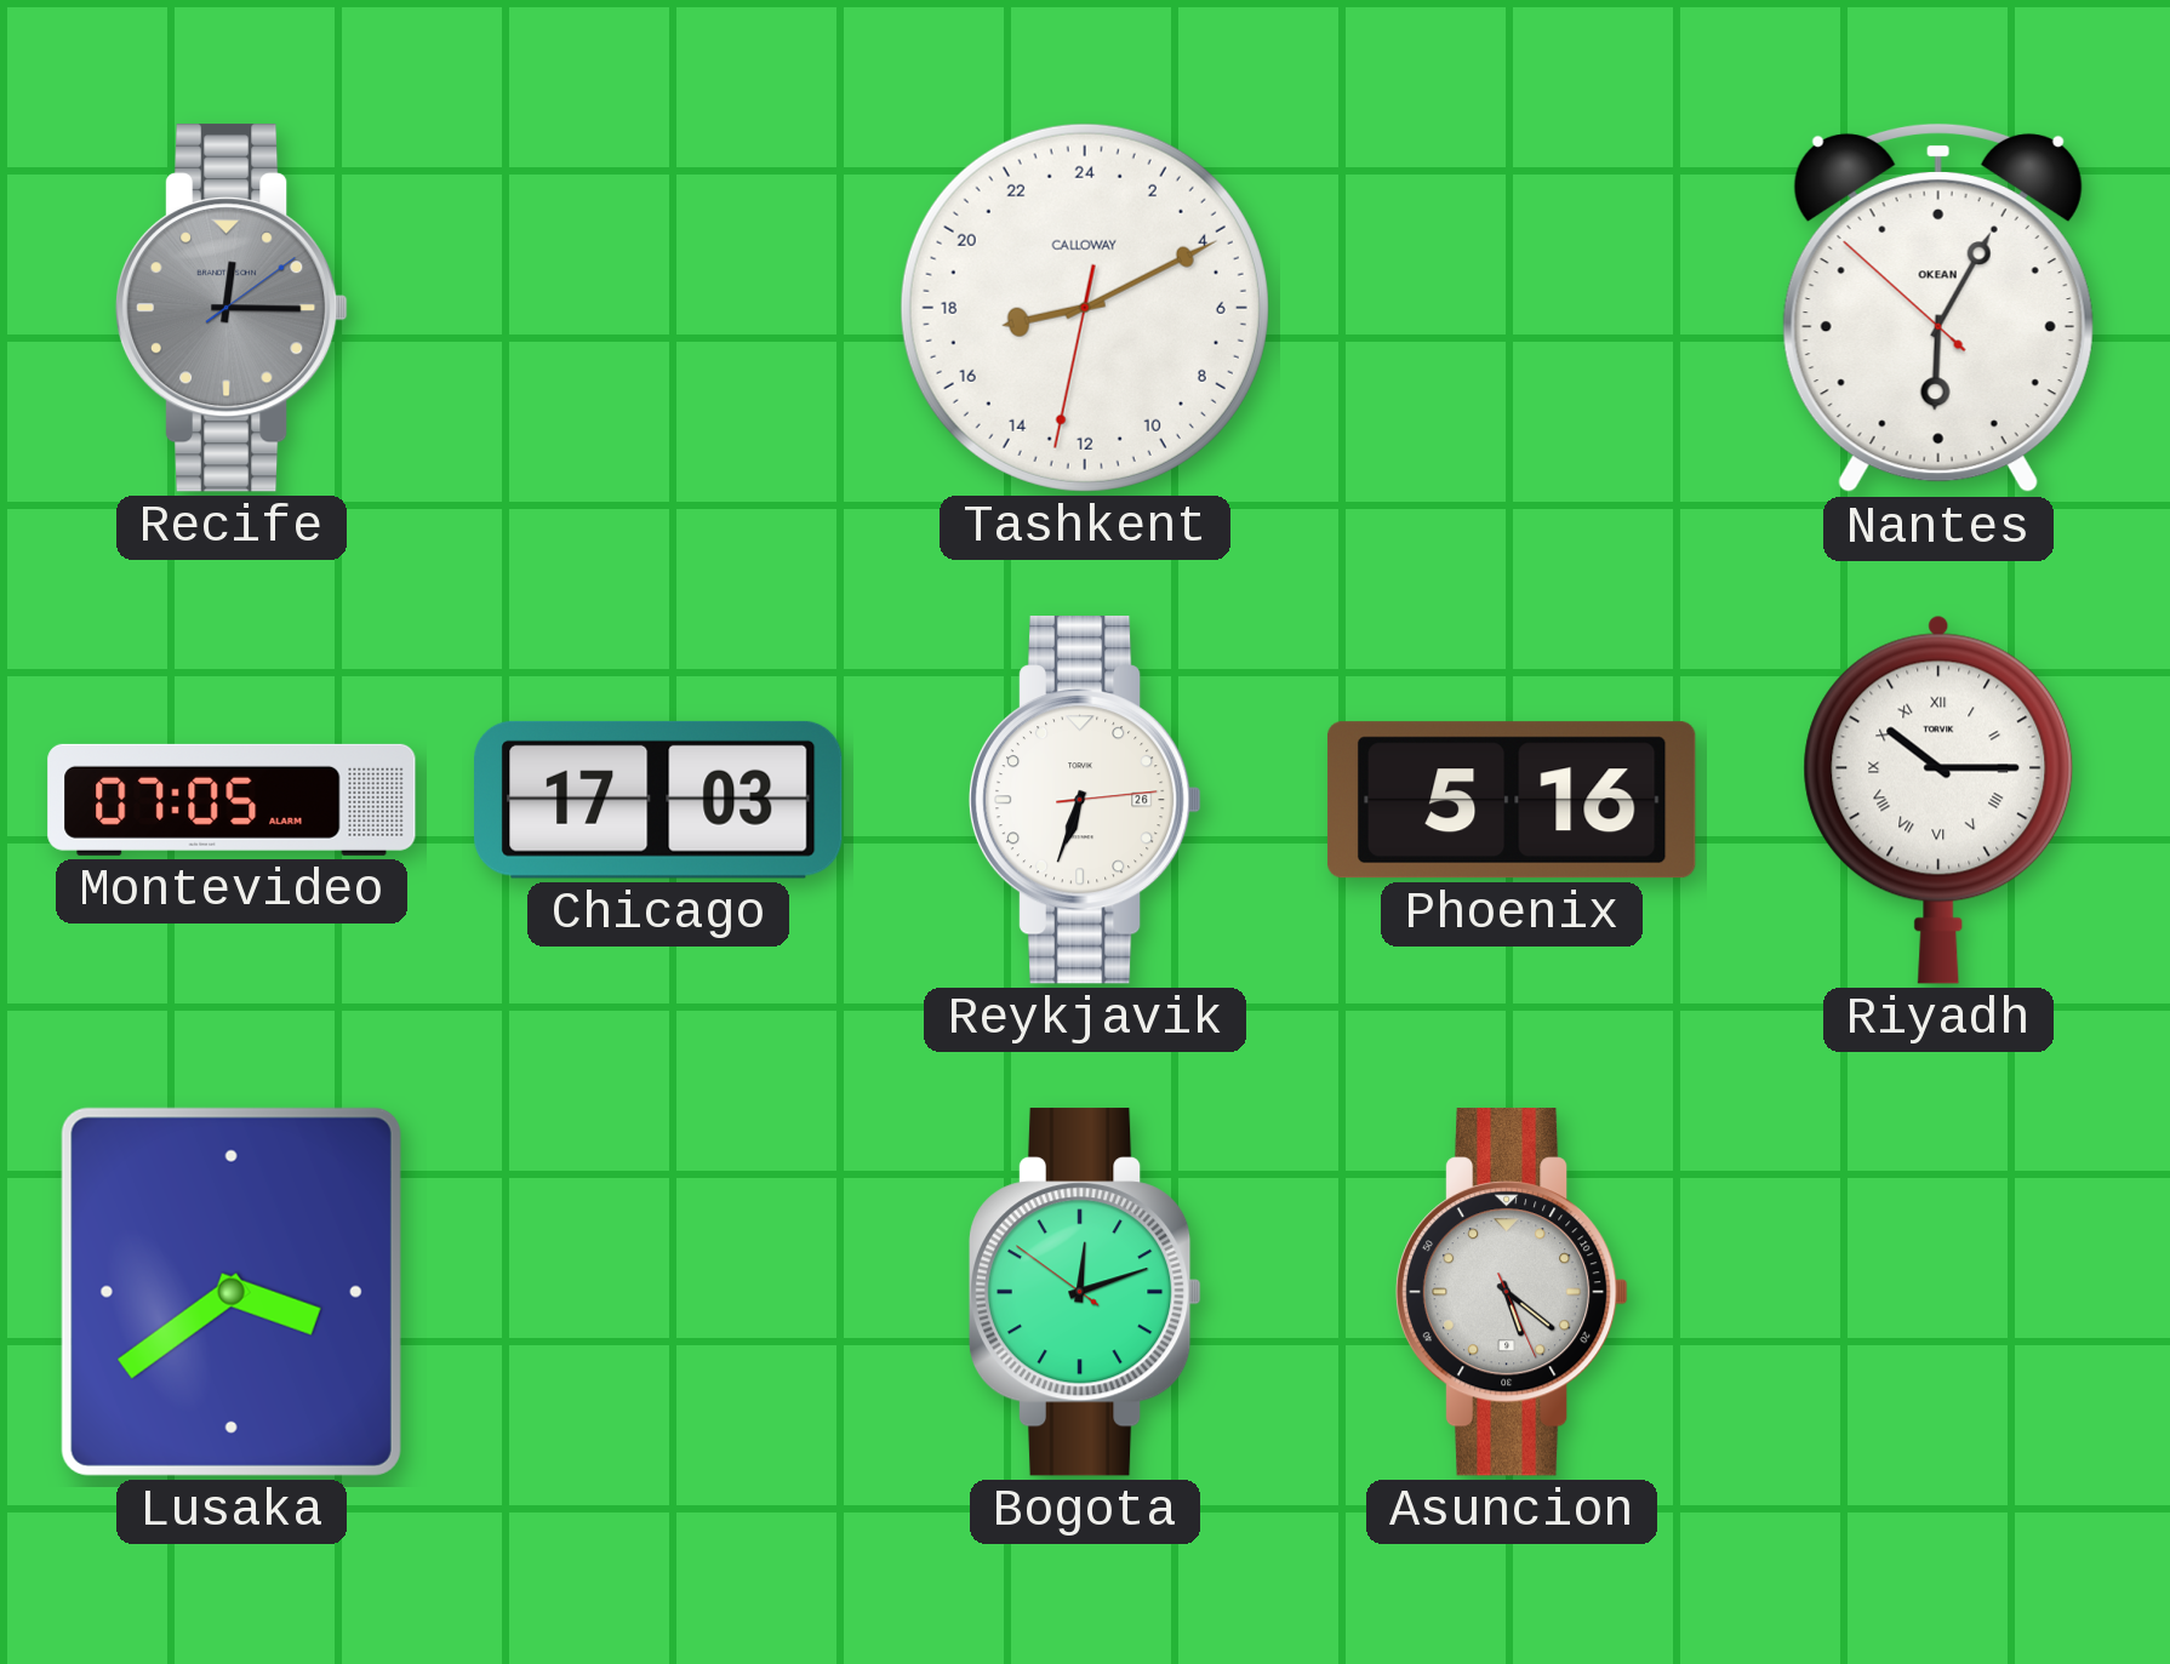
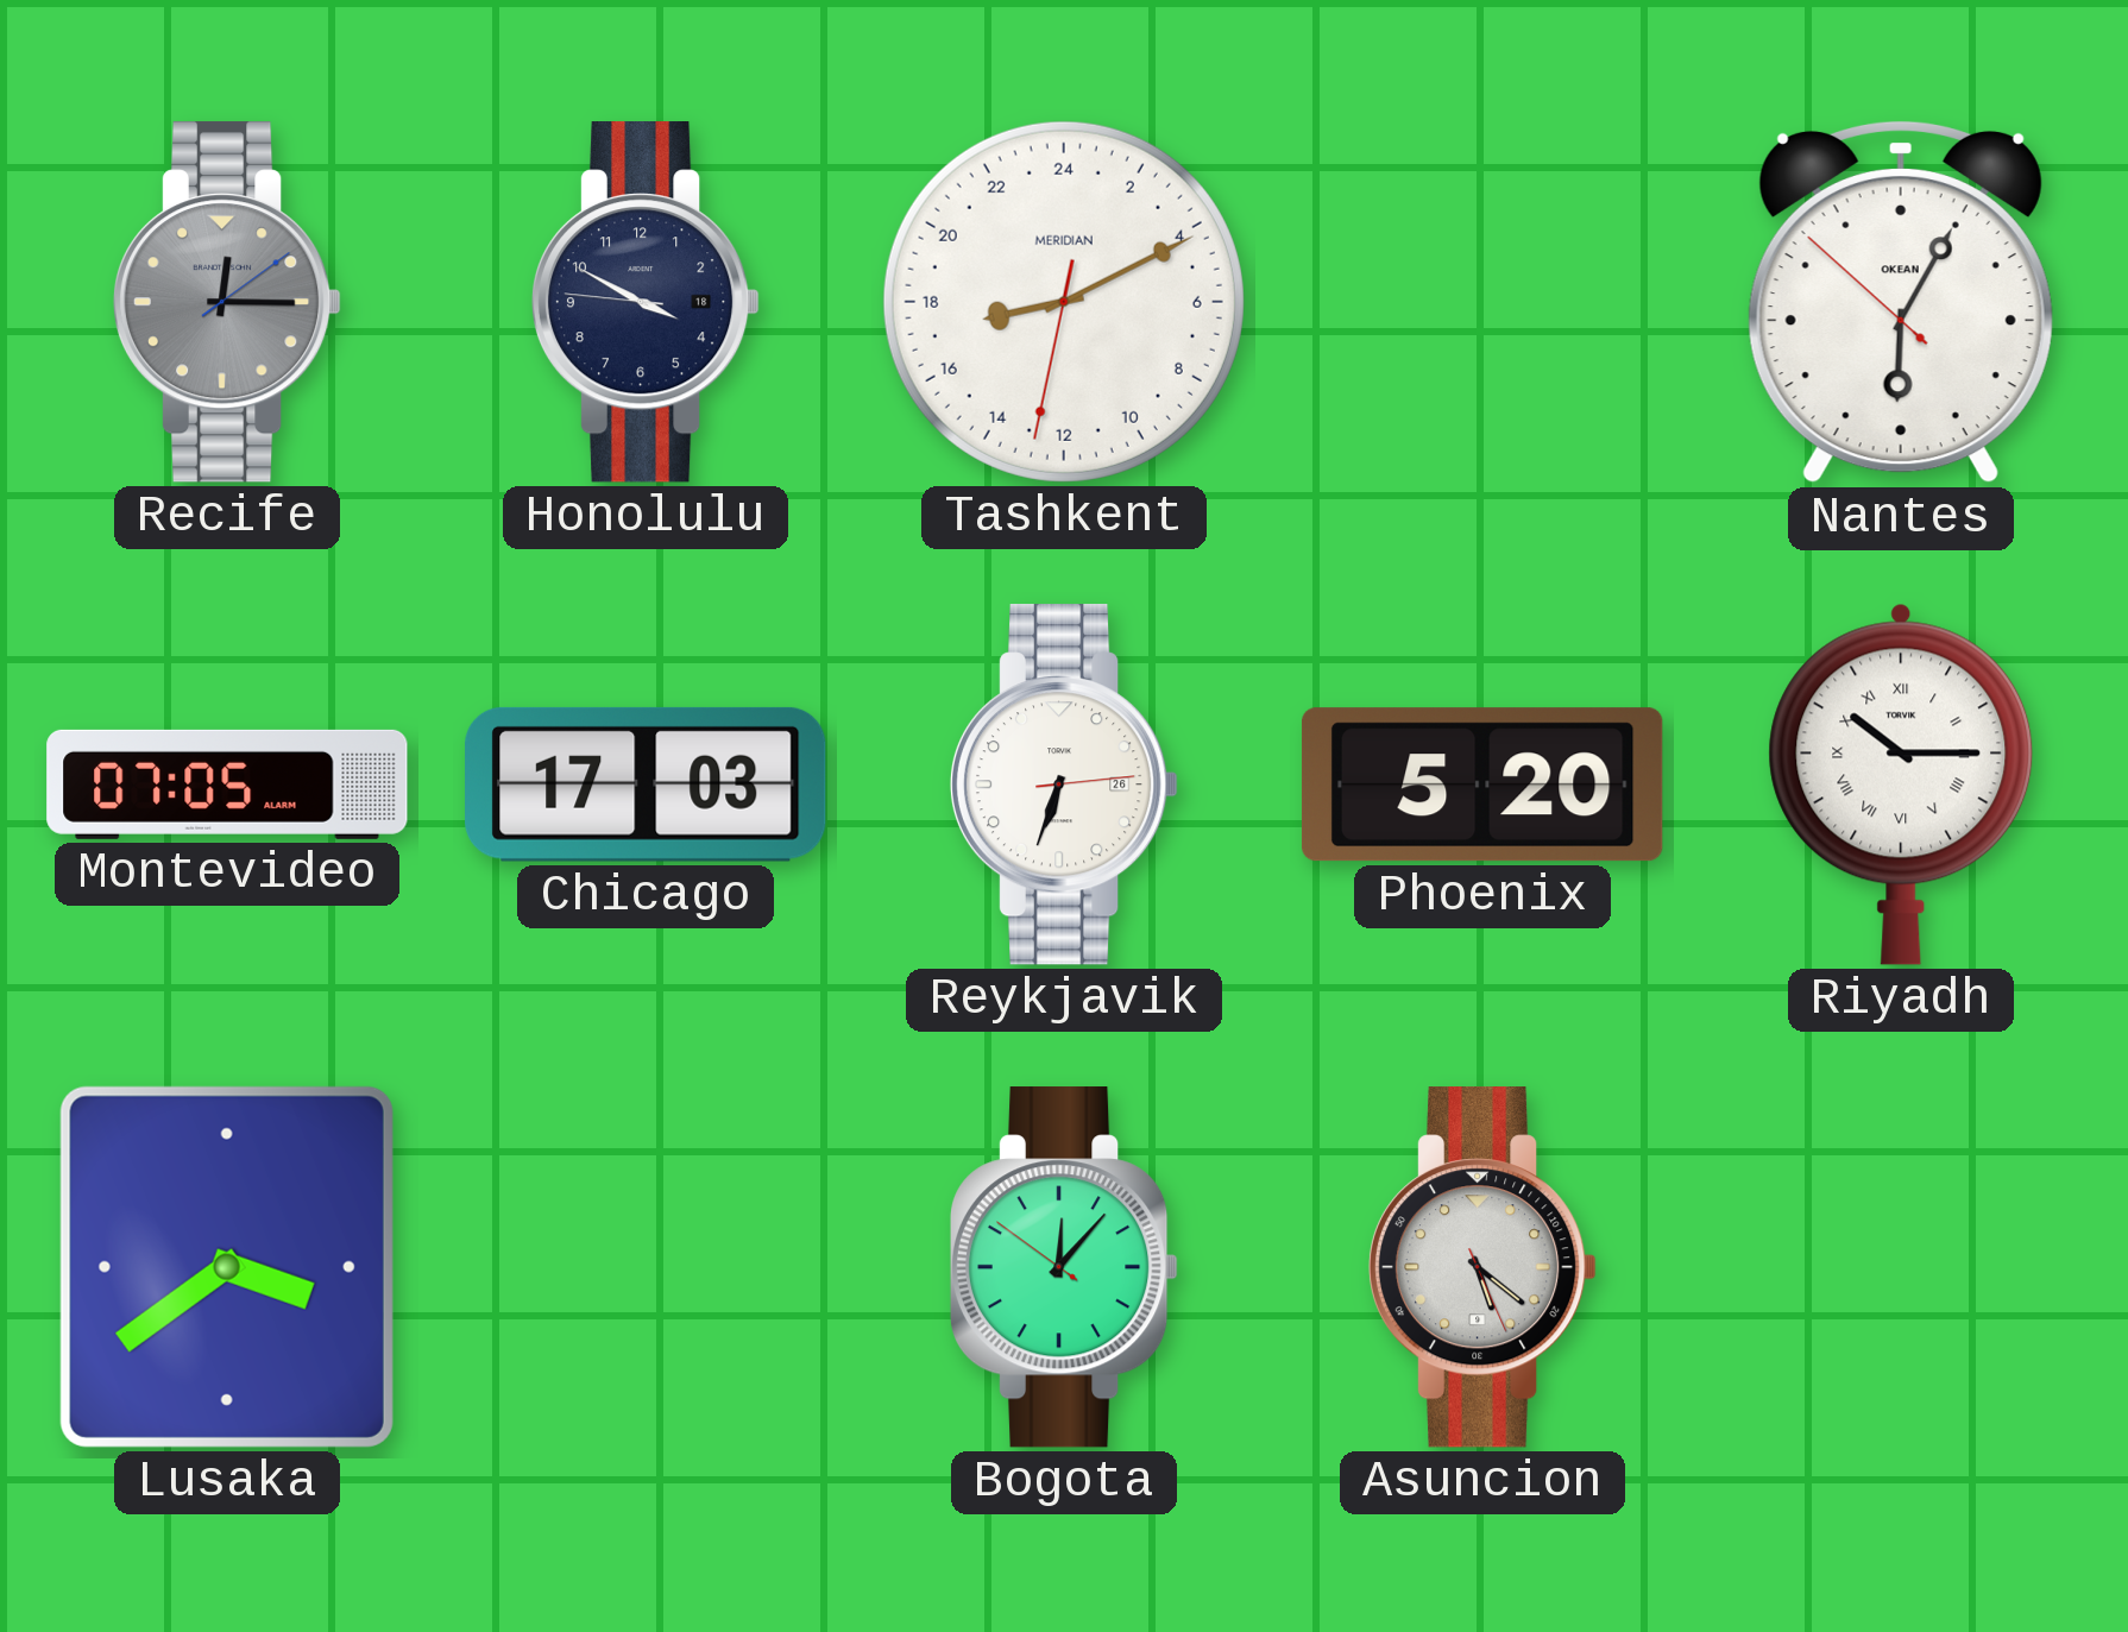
Honolulu: none -> 3:49 (646, 302)
Tashkent brand: CALLOWAY -> MERIDIAN (1064, 302)
Phoenix: 5:16 -> 5:20 (1482, 785)
Bogota: 12:11 -> 12:06 (1064, 1267)
